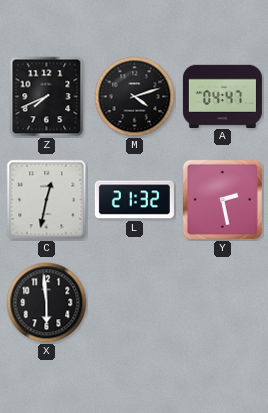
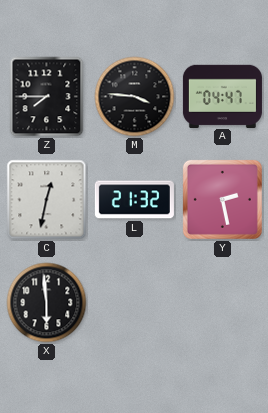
Z: 7:41 -> 7:45 (47, 97)
M: 4:12 -> 3:46 (135, 97)
